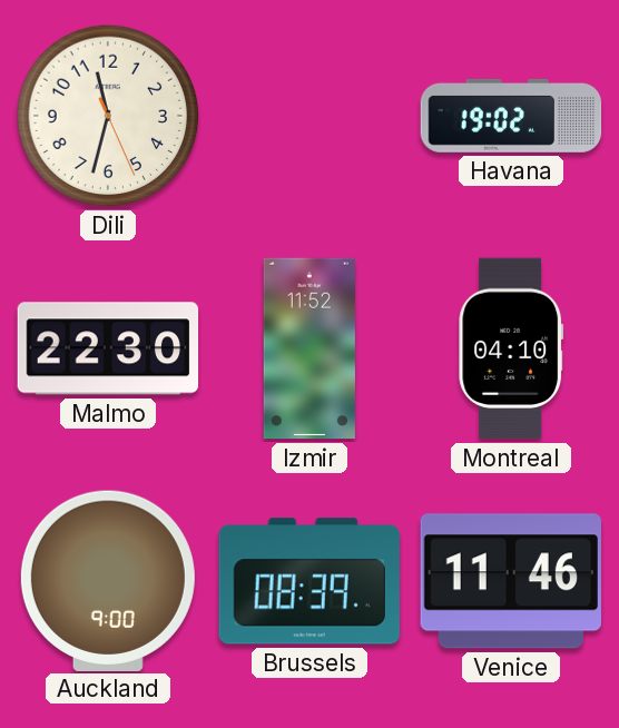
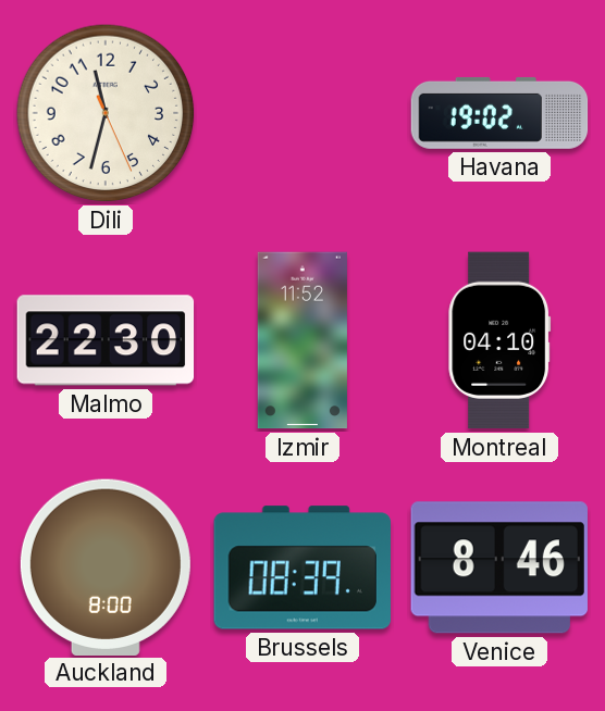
Auckland: 9:00 -> 8:00 (106, 566)
Venice: 11:46 -> 8:46 (499, 567)
